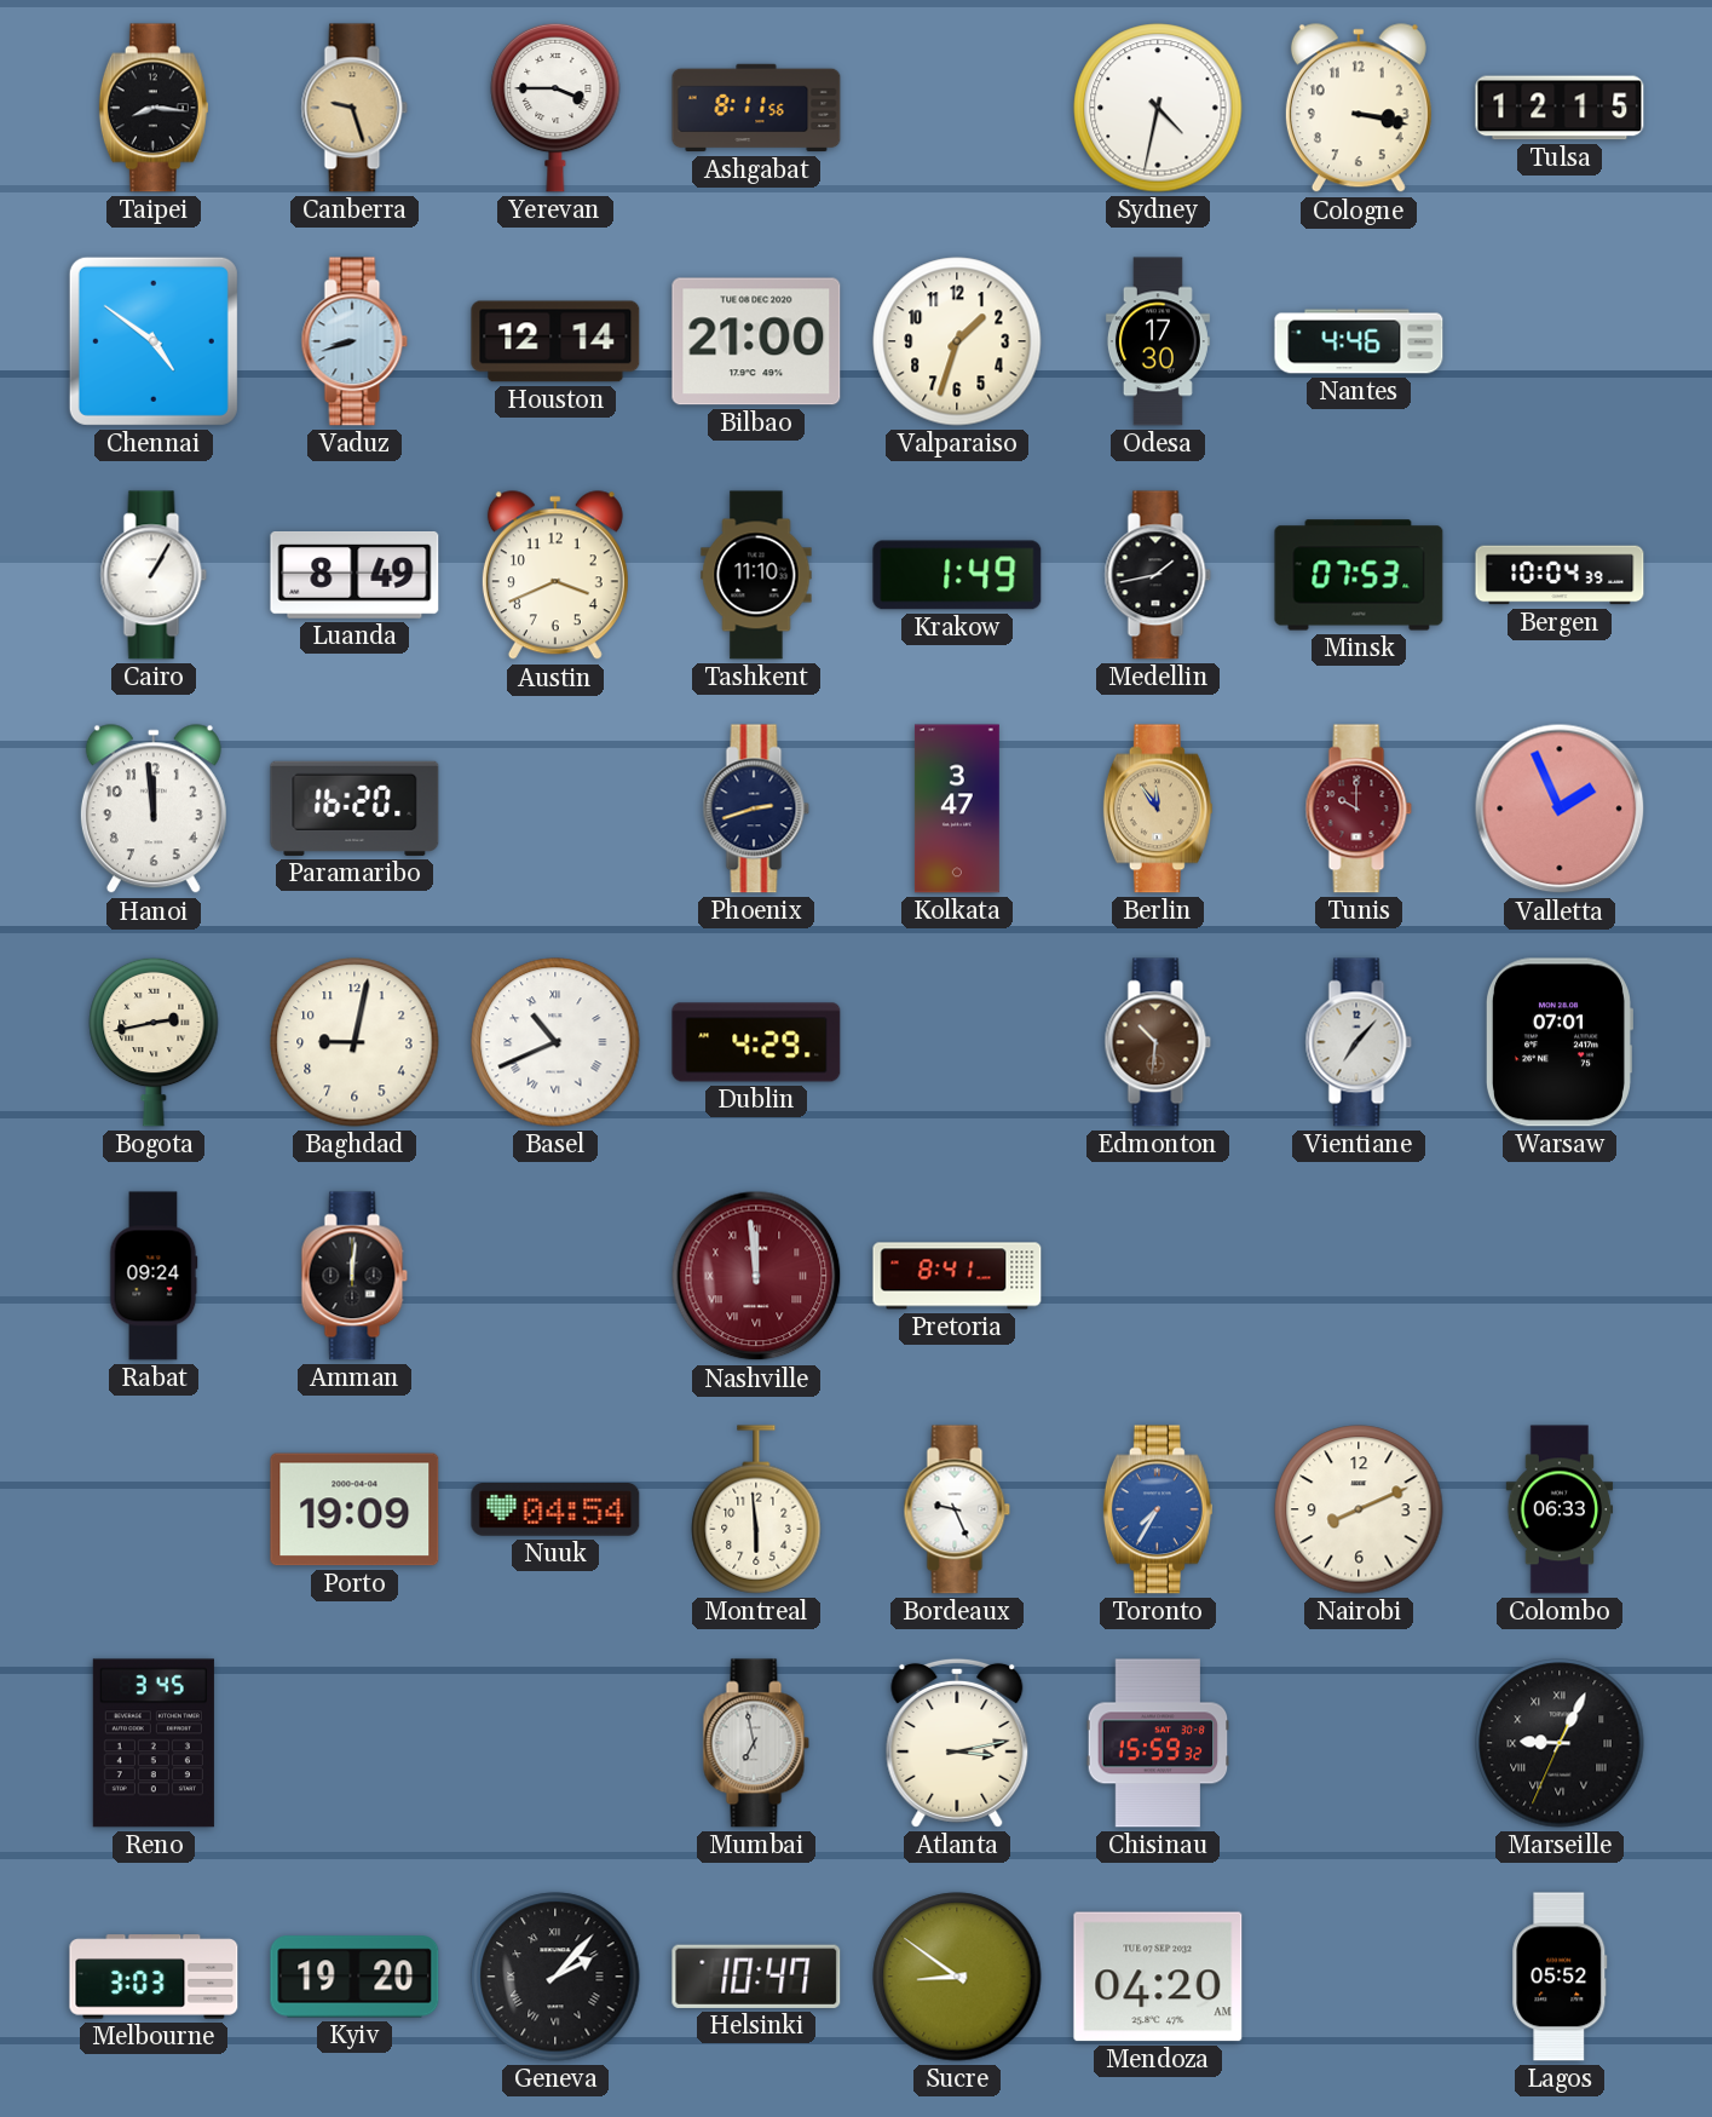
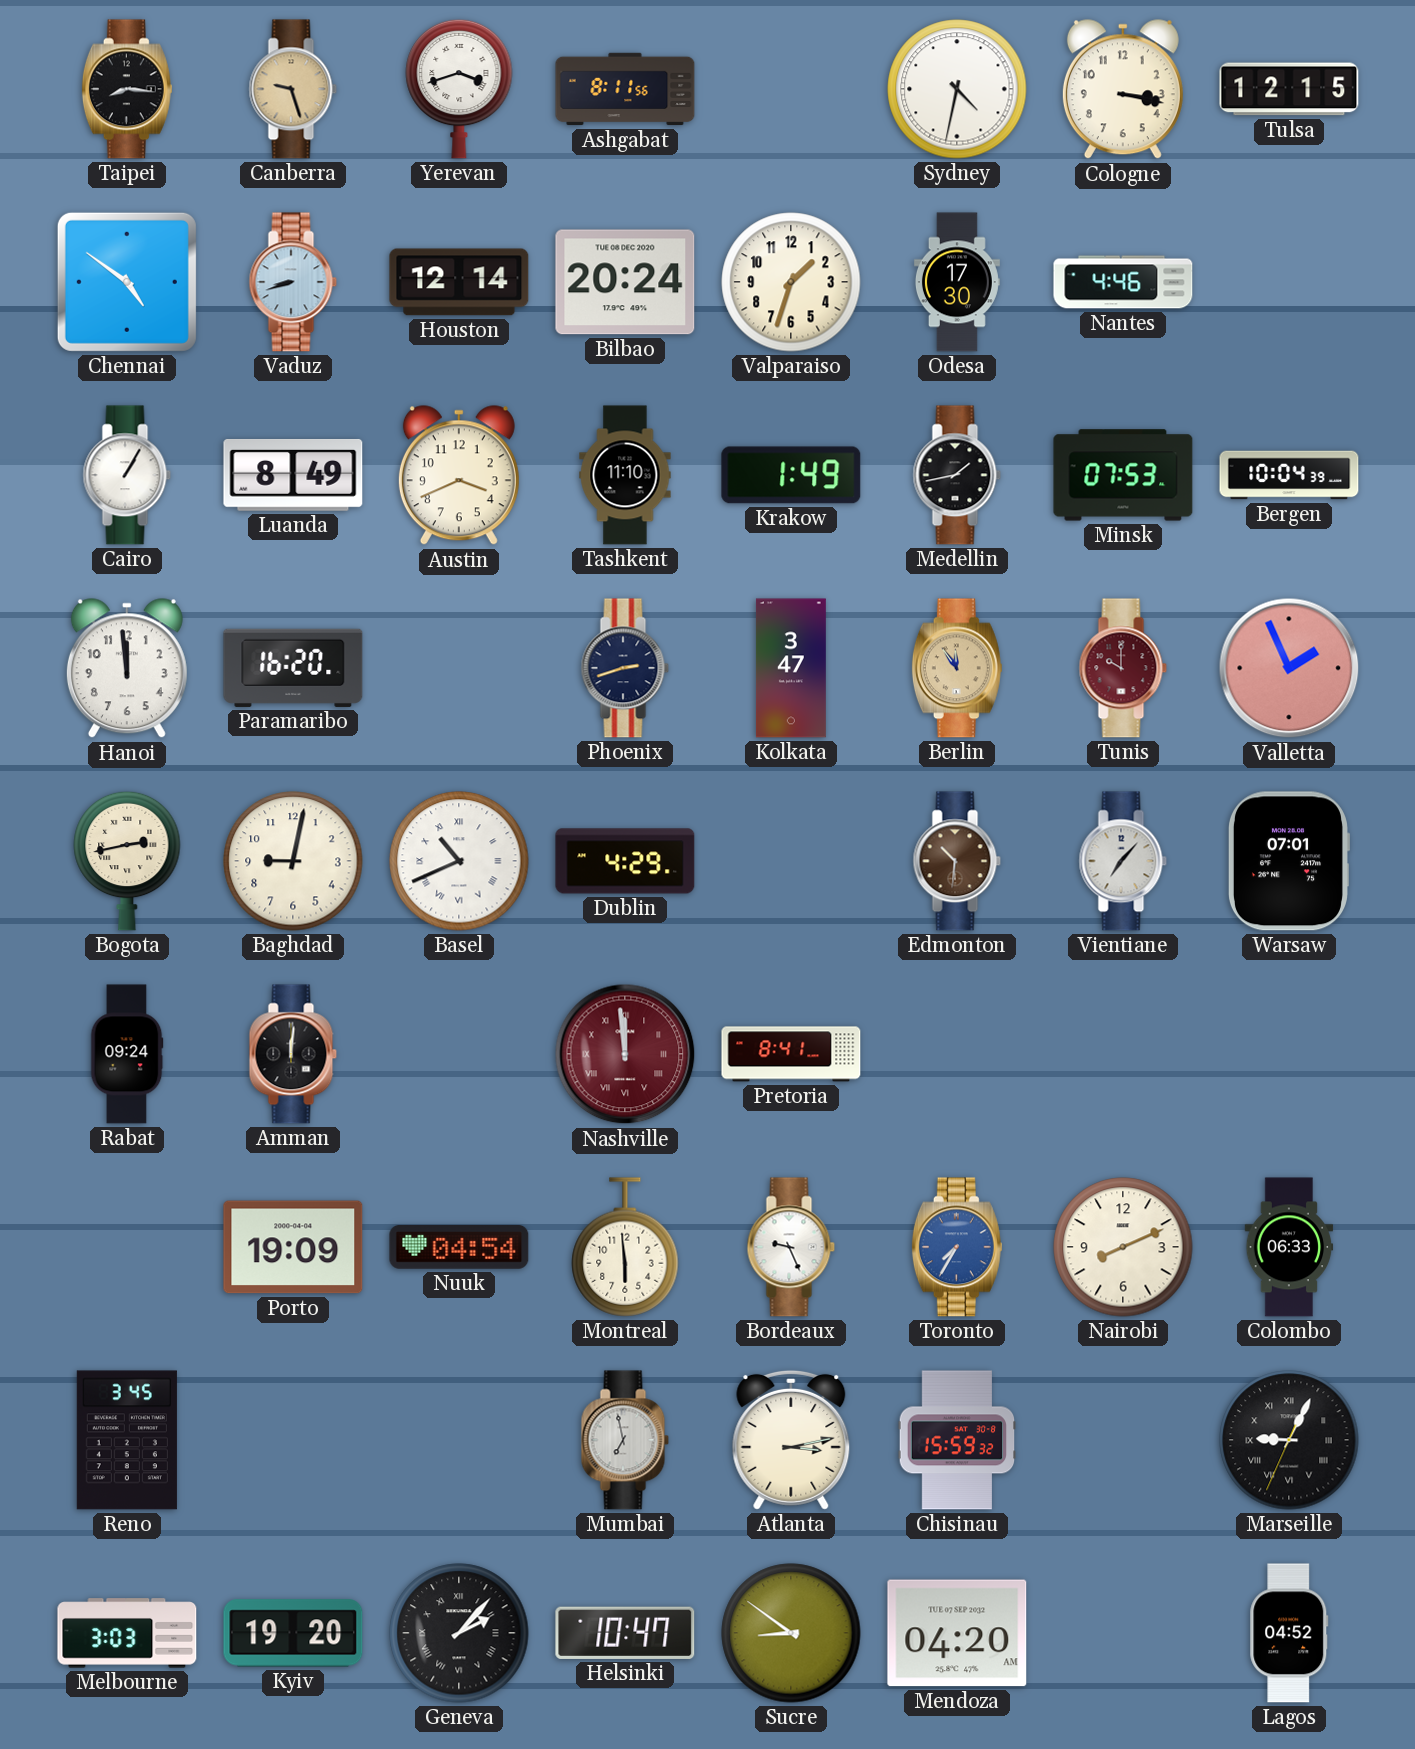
Yerevan: 3:45 -> 3:42 (459, 89)
Bilbao: 21:00 -> 20:24 (625, 282)
Lagos: 05:52 -> 04:52 (1289, 1633)
